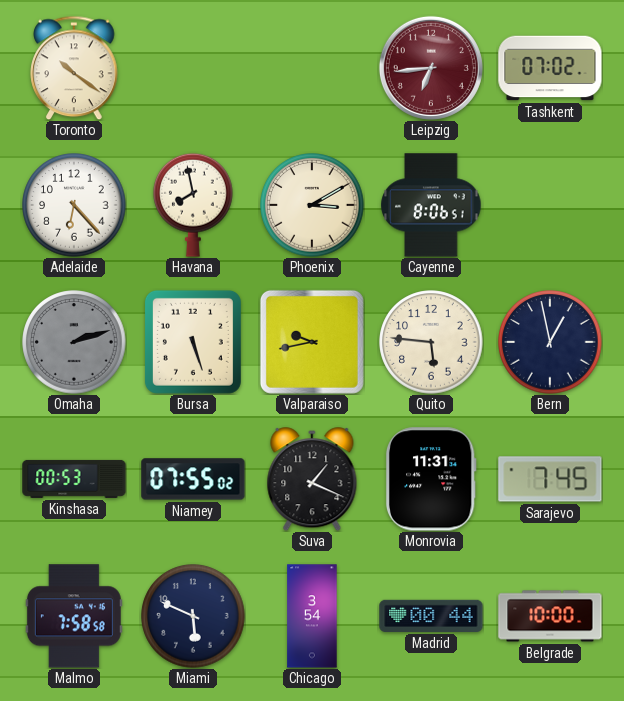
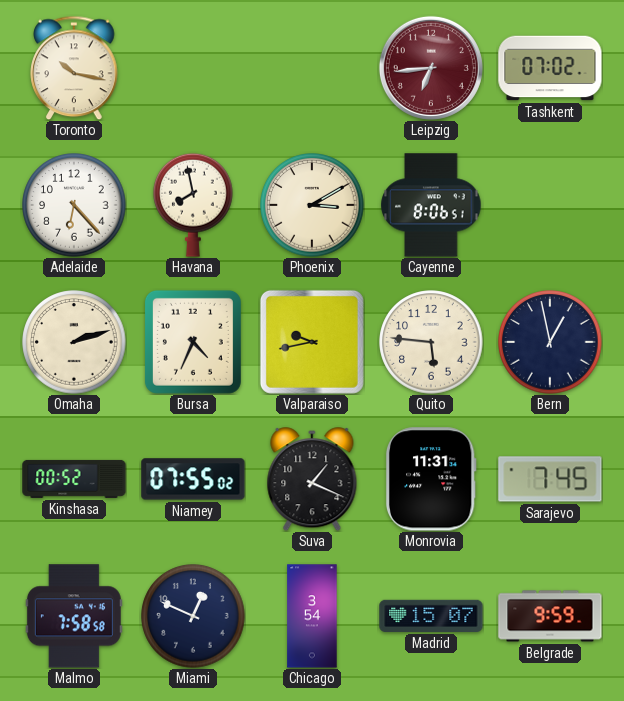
Toronto: 10:21 -> 10:17 (74, 68)
Omaha dial: grey -> cream (74, 342)
Bursa: 5:27 -> 4:34 (193, 342)
Kinshasa: 00:53 -> 00:52 (74, 479)
Miami: 5:49 -> 12:49 (193, 616)
Madrid: 00:44 -> 15:07 (431, 616)
Belgrade: 10:00 -> 9:59 (550, 616)
